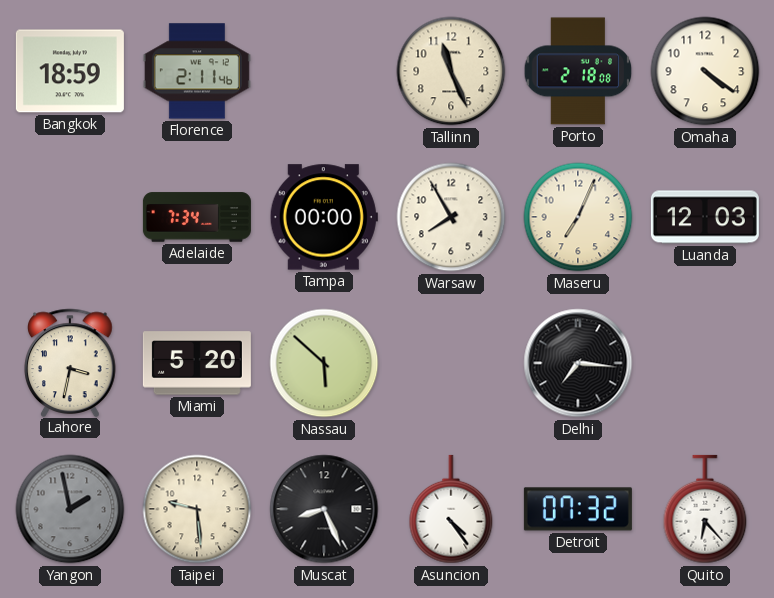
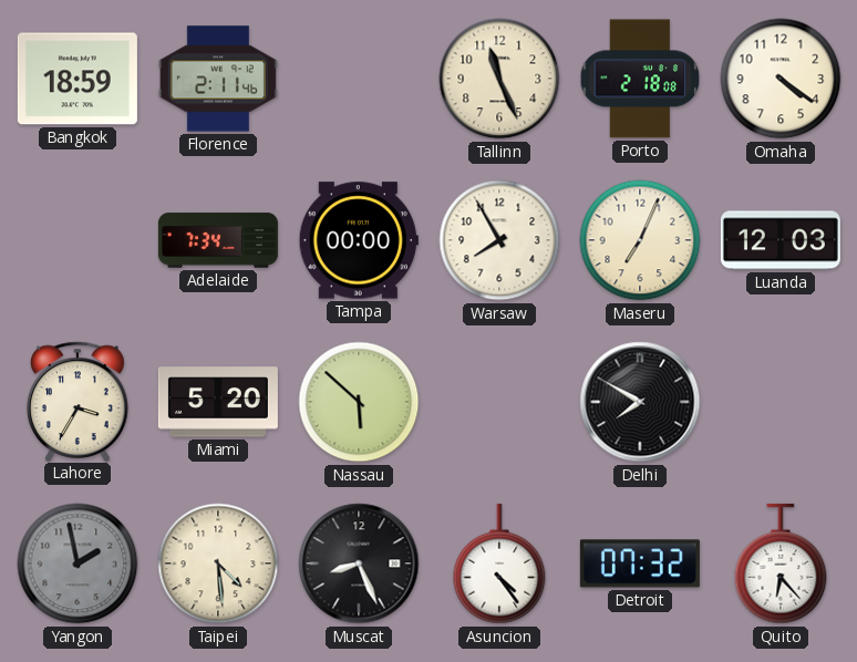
Lahore: 3:32 -> 3:35 (78, 401)
Delhi: 7:16 -> 7:50 (640, 402)
Taipei: 9:29 -> 4:29 (218, 563)
